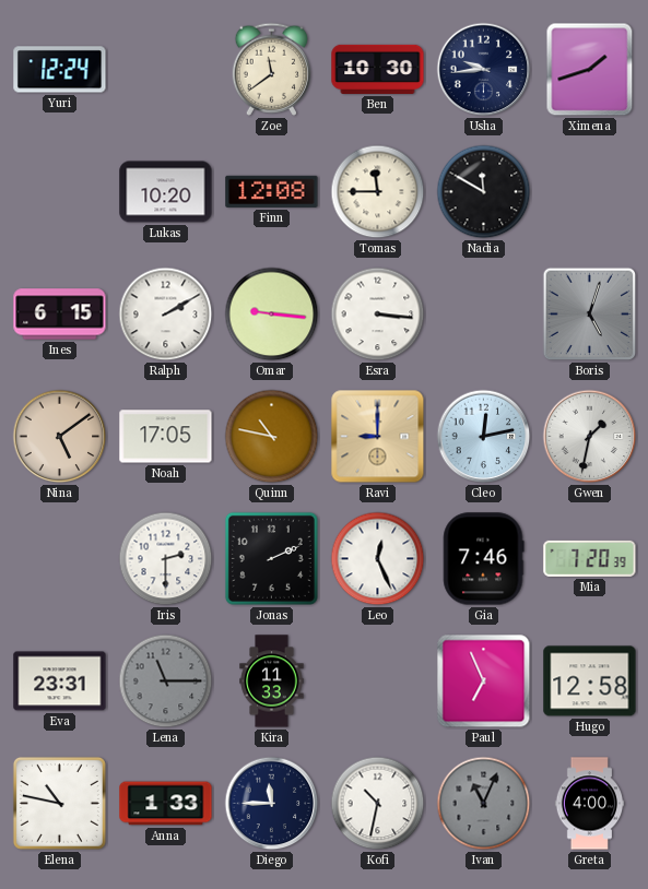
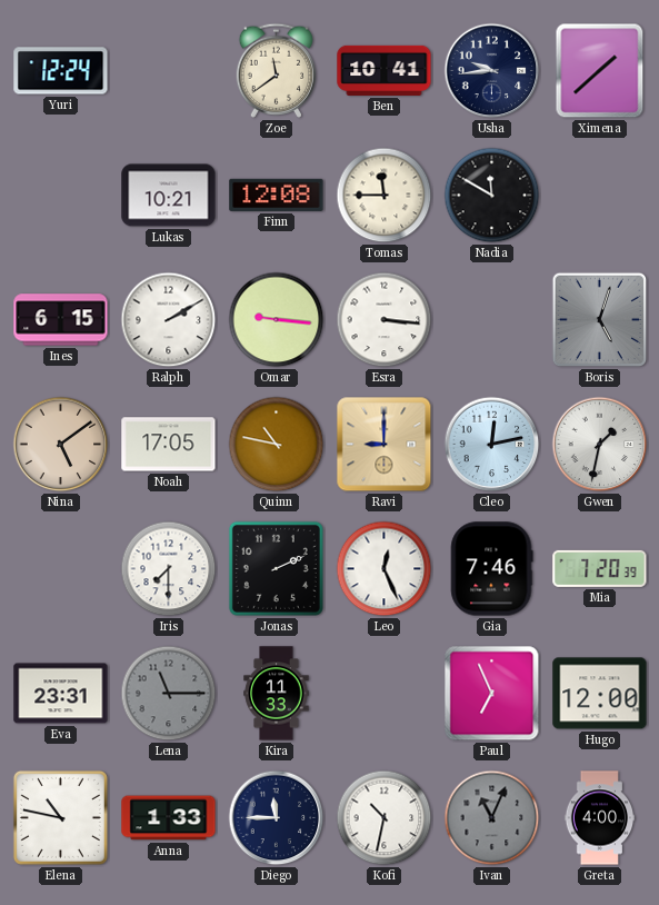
Ben: 10:30 -> 10:41 (385, 70)
Ximena: 1:42 -> 1:38 (600, 71)
Lukas: 10:20 -> 10:21 (169, 196)
Iris: 2:30 -> 7:30 (169, 569)
Hugo: 12:58 -> 12:00 (600, 694)
